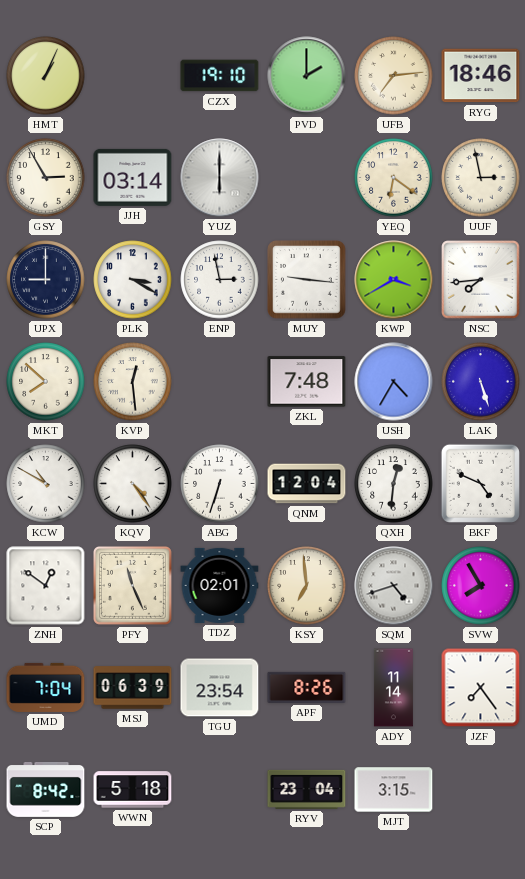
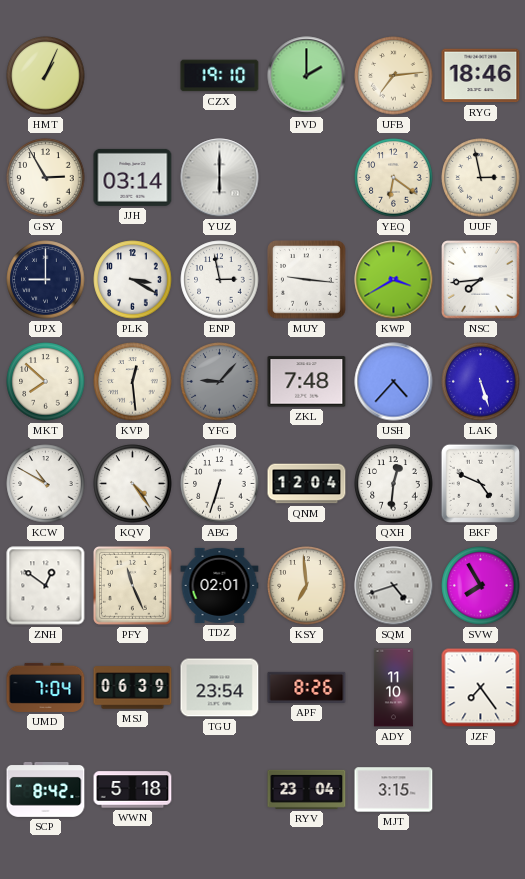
YFG: none -> 9:07 (220, 382)
USH: 4:35 -> 4:37 (394, 382)
ADY: 11:14 -> 11:10 (393, 688)
